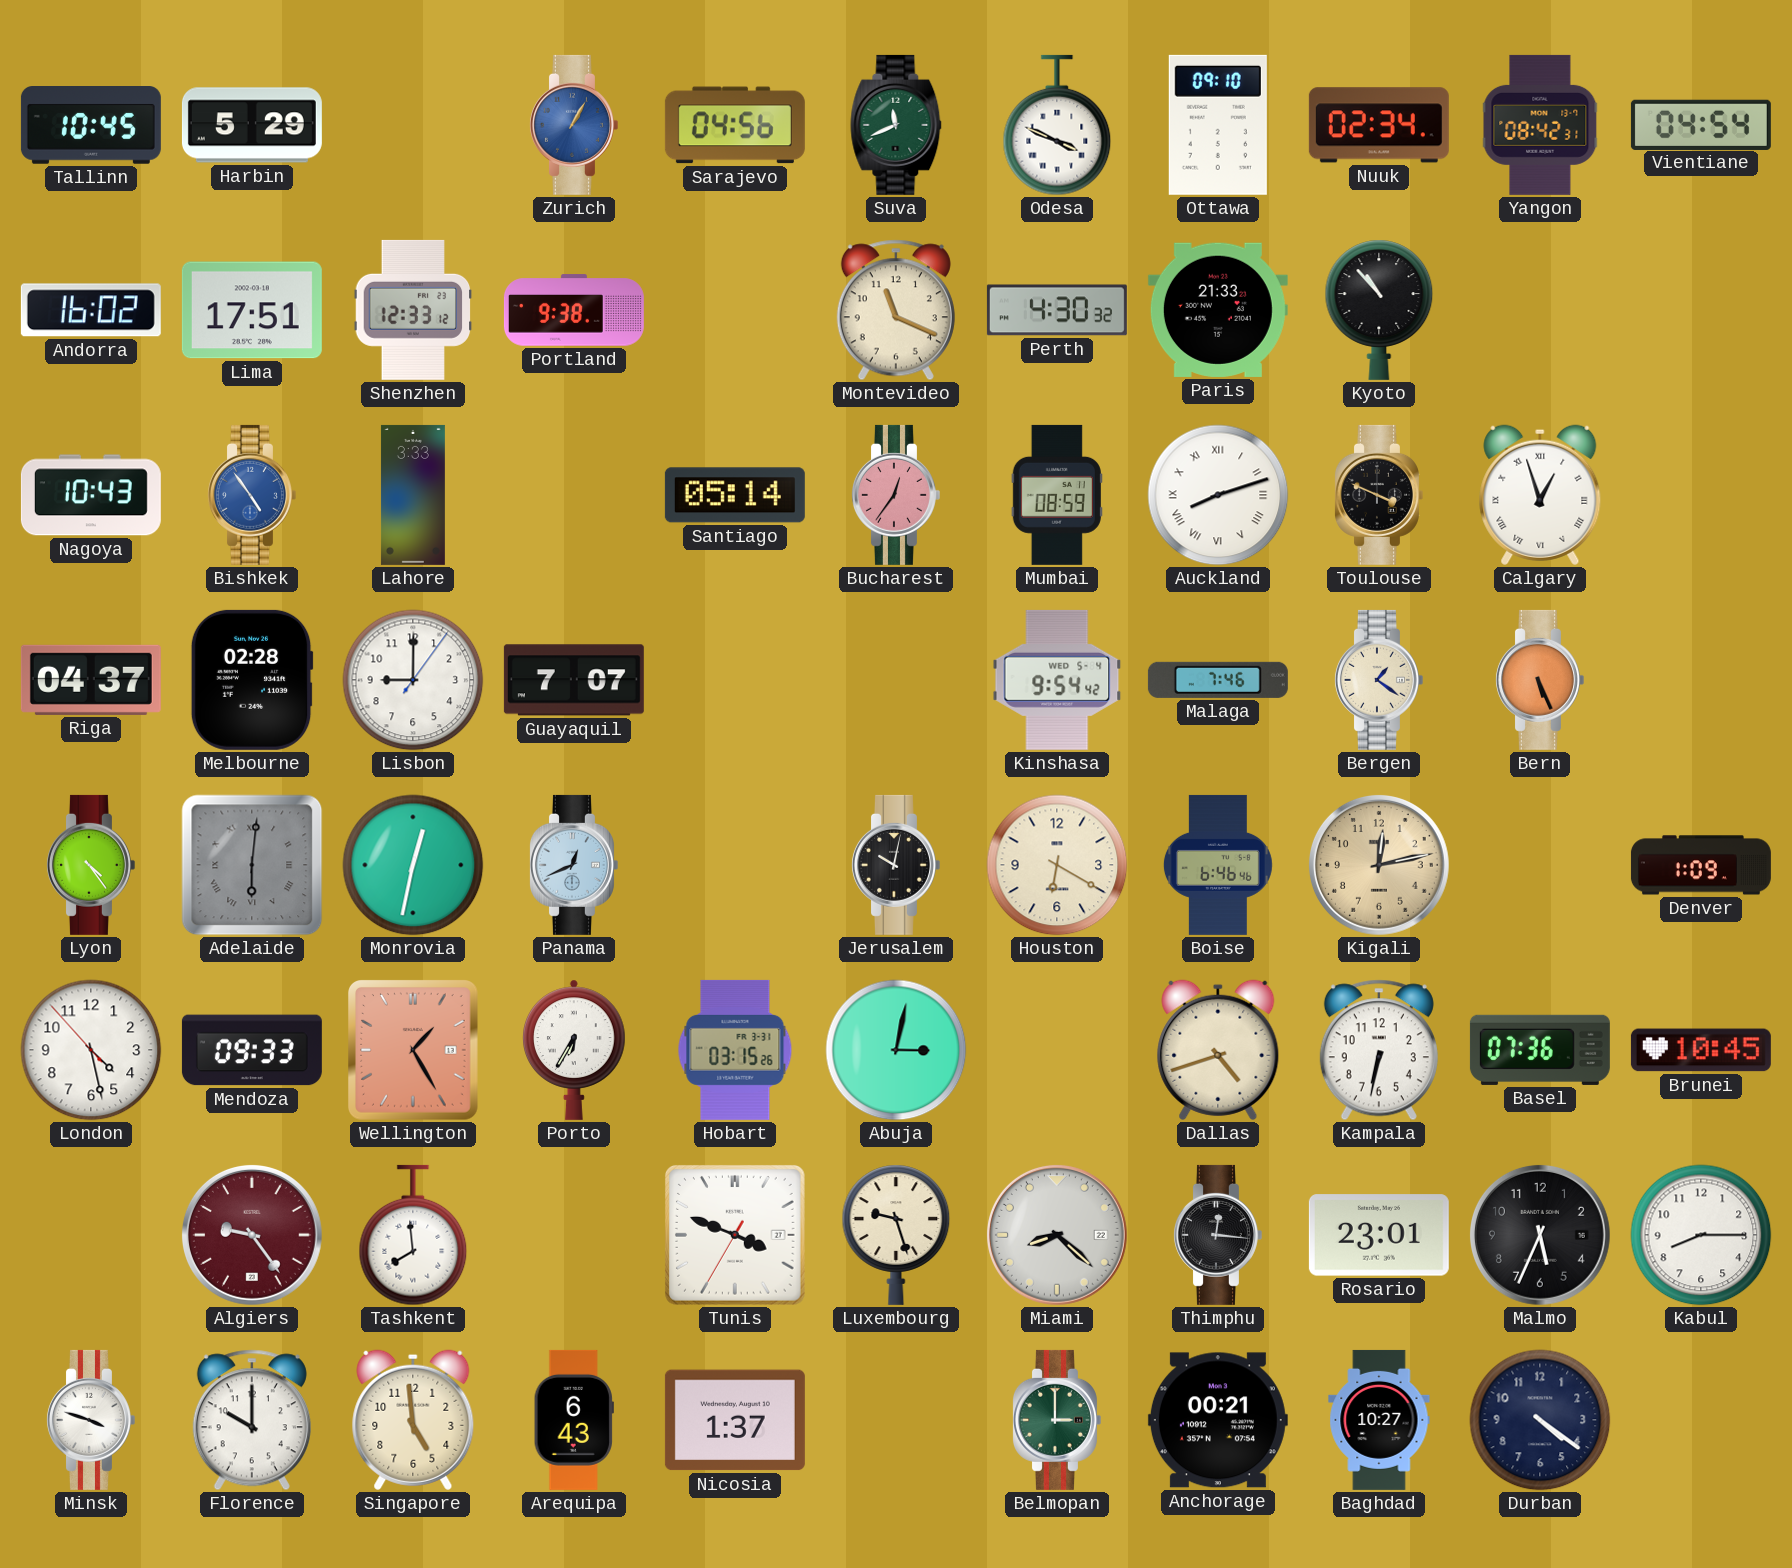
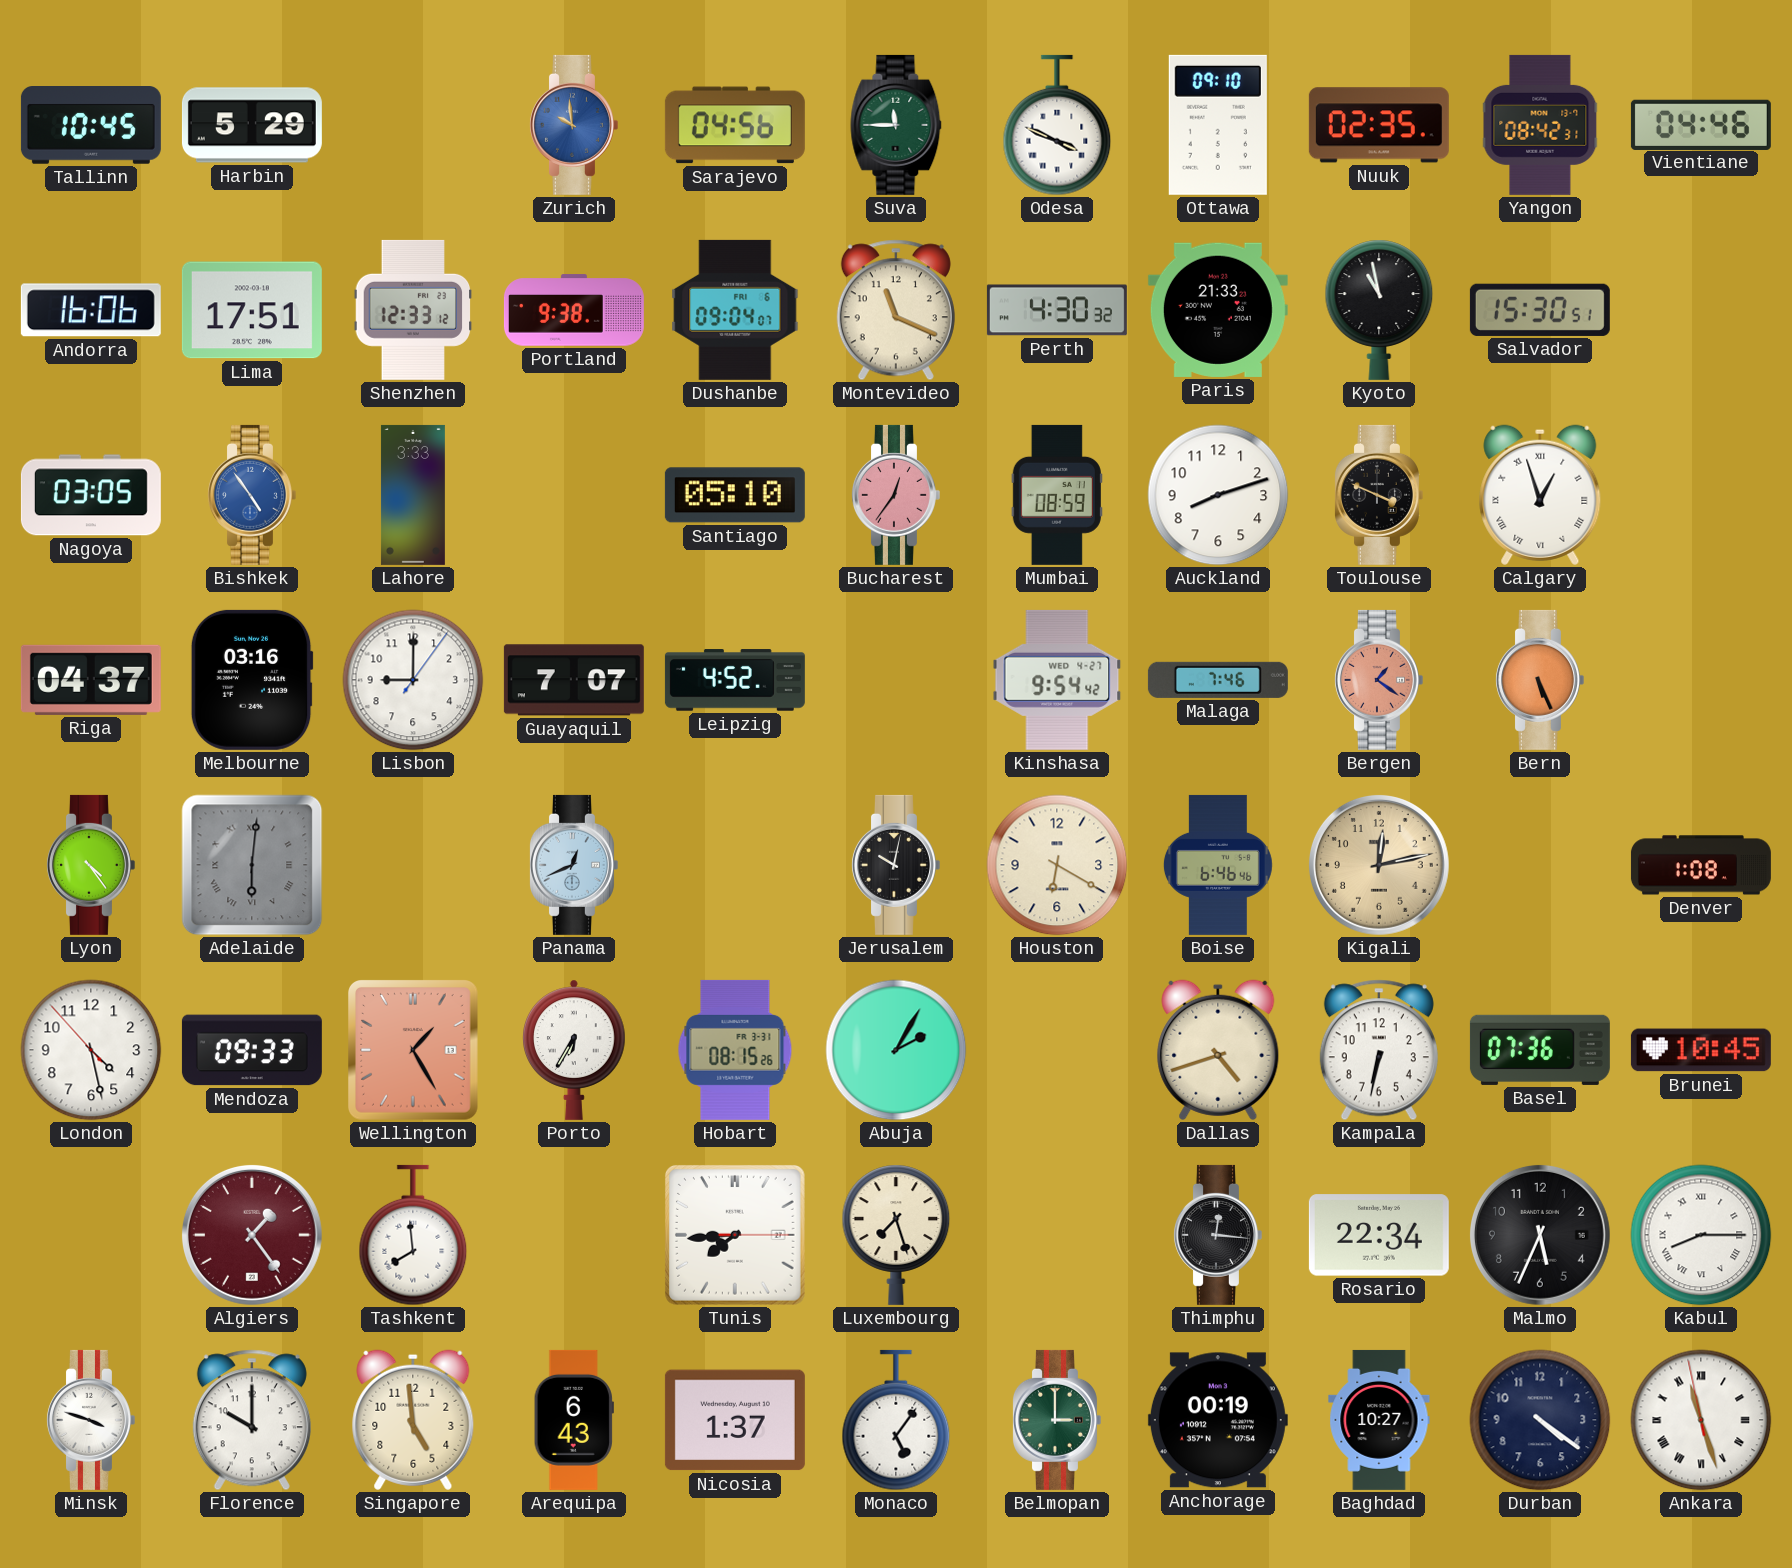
Zurich: 1:05 -> 9:59 (573, 125)
Suva: 11:41 -> 11:45 (896, 125)
Nuuk: 02:34 -> 02:35 (1379, 125)
Vientiane: 04:54 -> 04:46 (1701, 124)
Andorra: 16:02 -> 16:06 (91, 310)
Dushanbe: none -> 09:04 (735, 310)
Kyoto: 10:53 -> 10:58 (1379, 310)
Salvador: none -> 15:30 (1540, 310)
Nagoya: 10:43 -> 03:05 (91, 495)
Santiago: 05:14 -> 05:10 (735, 495)
Auckland numerals: Roman -> Arabic (1218, 495)
Melbourne: 02:28 -> 03:16 (252, 680)
Leipzig: none -> 4:52 (735, 680)
Kinshasa date: WED 5-4 -> WED 4-27 (1057, 680)
Bergen dial: cream -> salmon (1378, 680)
Monrovia: 12:32 -> none (413, 865)
Denver: 1:09 -> 1:08 (1701, 865)
Hobart: 03:15 -> 08:15 (735, 1050)
Abuja: 3:02 -> 2:05 (896, 1050)
Algiers: 9:24 -> 1:24 (252, 1235)
Tunis: 3:48 -> 7:44 (736, 1236)
Luxembourg: 9:27 -> 7:27 (896, 1235)
Miami: 8:22 -> none (1057, 1235)
Rosario: 23:01 -> 22:34 (1379, 1235)
Kabul numerals: Arabic -> Roman (1701, 1235)
Monaco: none -> 5:06 (896, 1420)
Anchorage: 00:21 -> 00:19 (1218, 1420)
Ankara: none -> 11:26 (1701, 1420)
